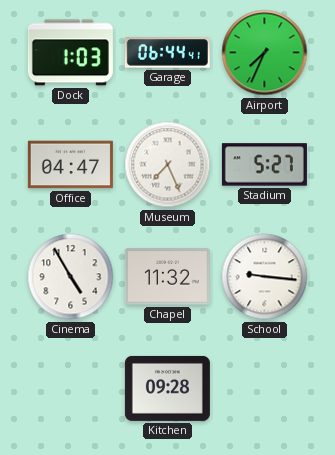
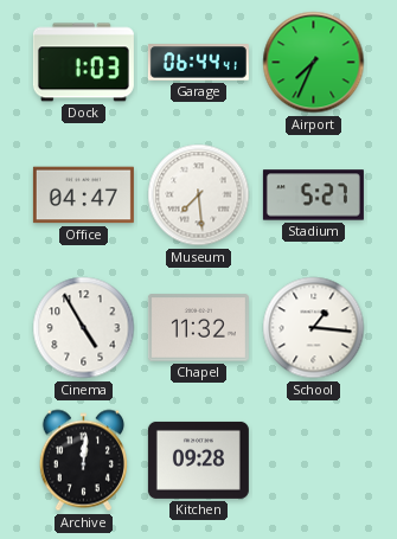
Museum: 7:26 -> 7:29 (199, 195)
School: 9:16 -> 1:16 (314, 328)
Archive: none -> 12:01 (83, 461)
